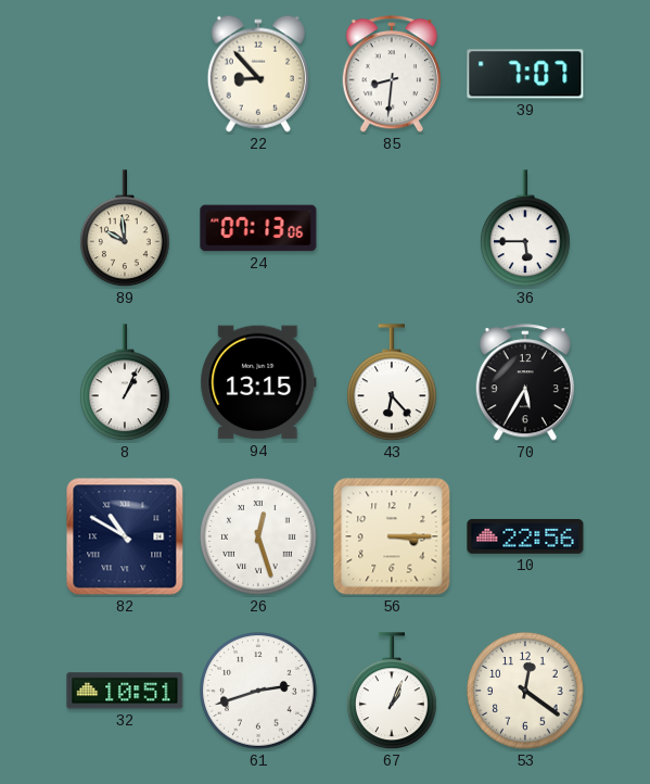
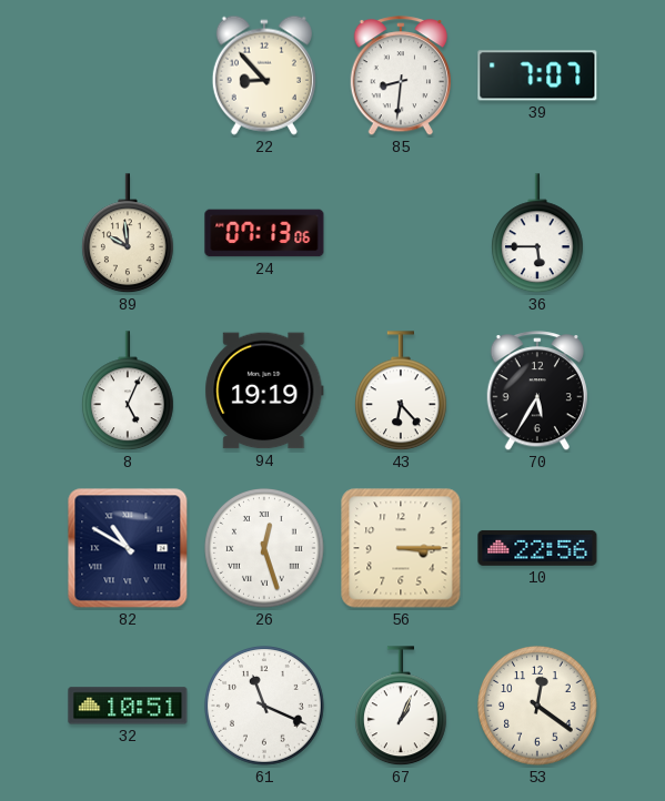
8: 1:04 -> 5:04 (129, 392)
94: 13:15 -> 19:19 (264, 391)
61: 2:42 -> 11:19 (264, 706)
